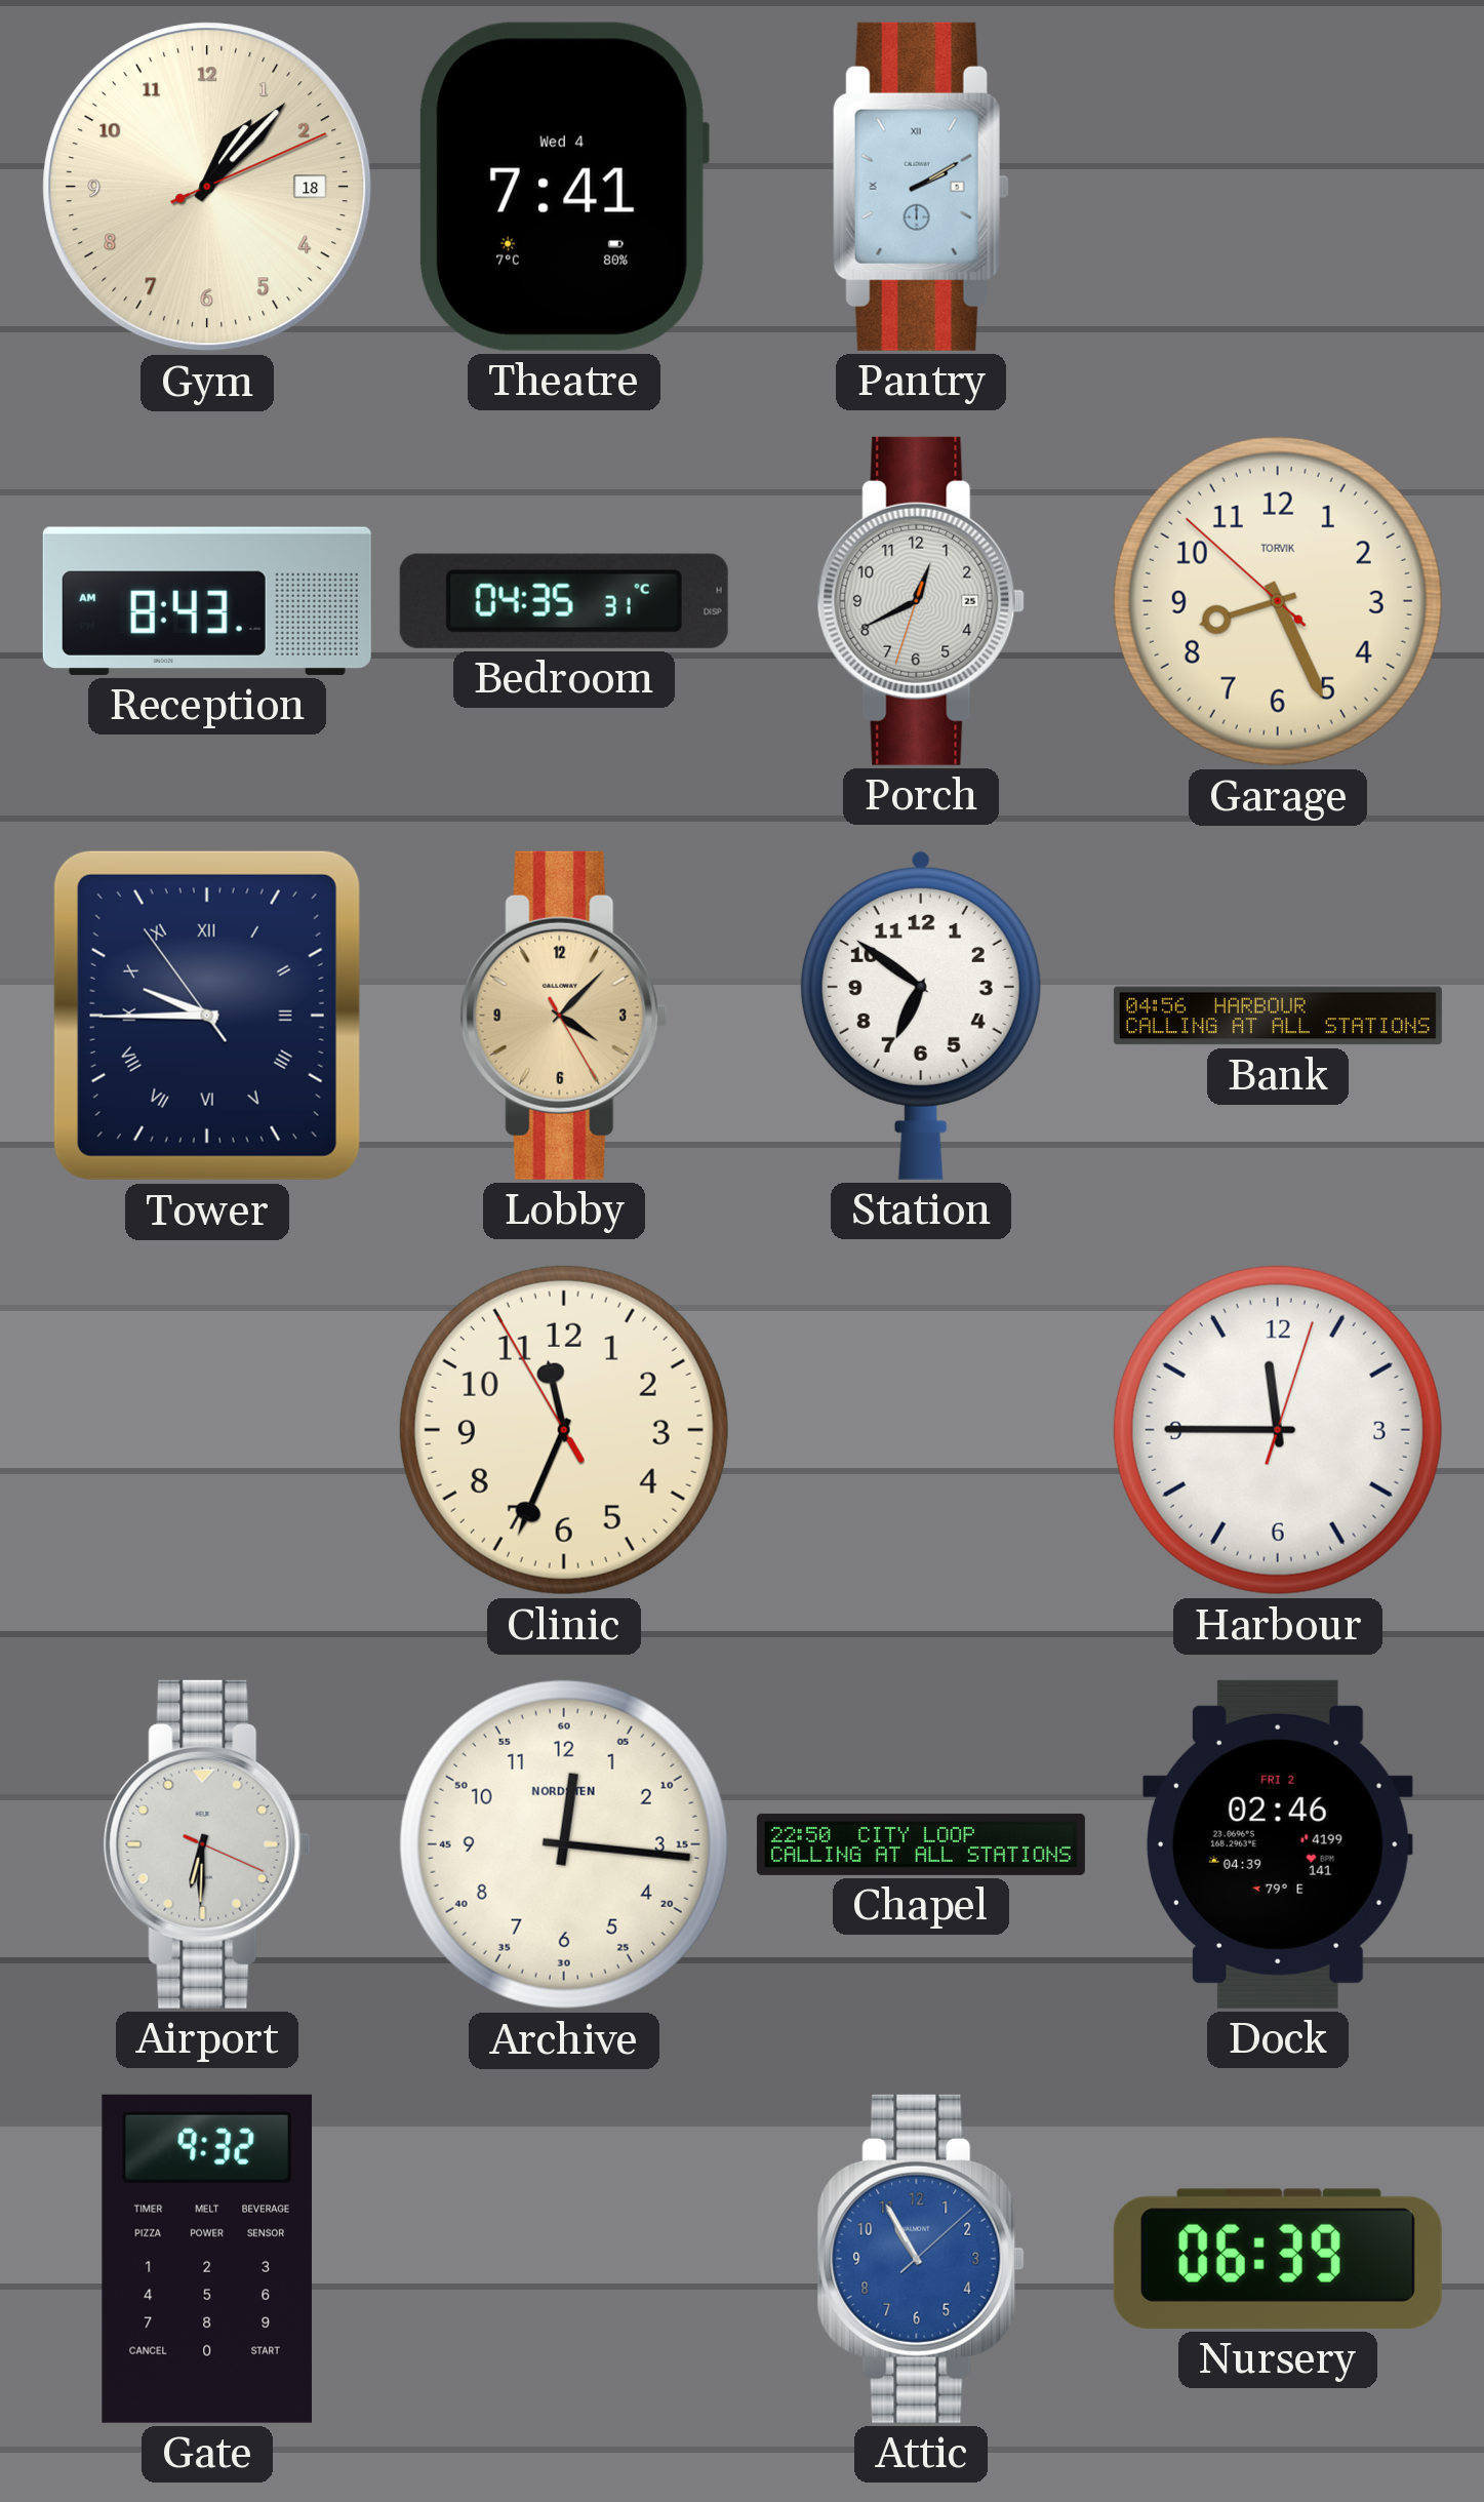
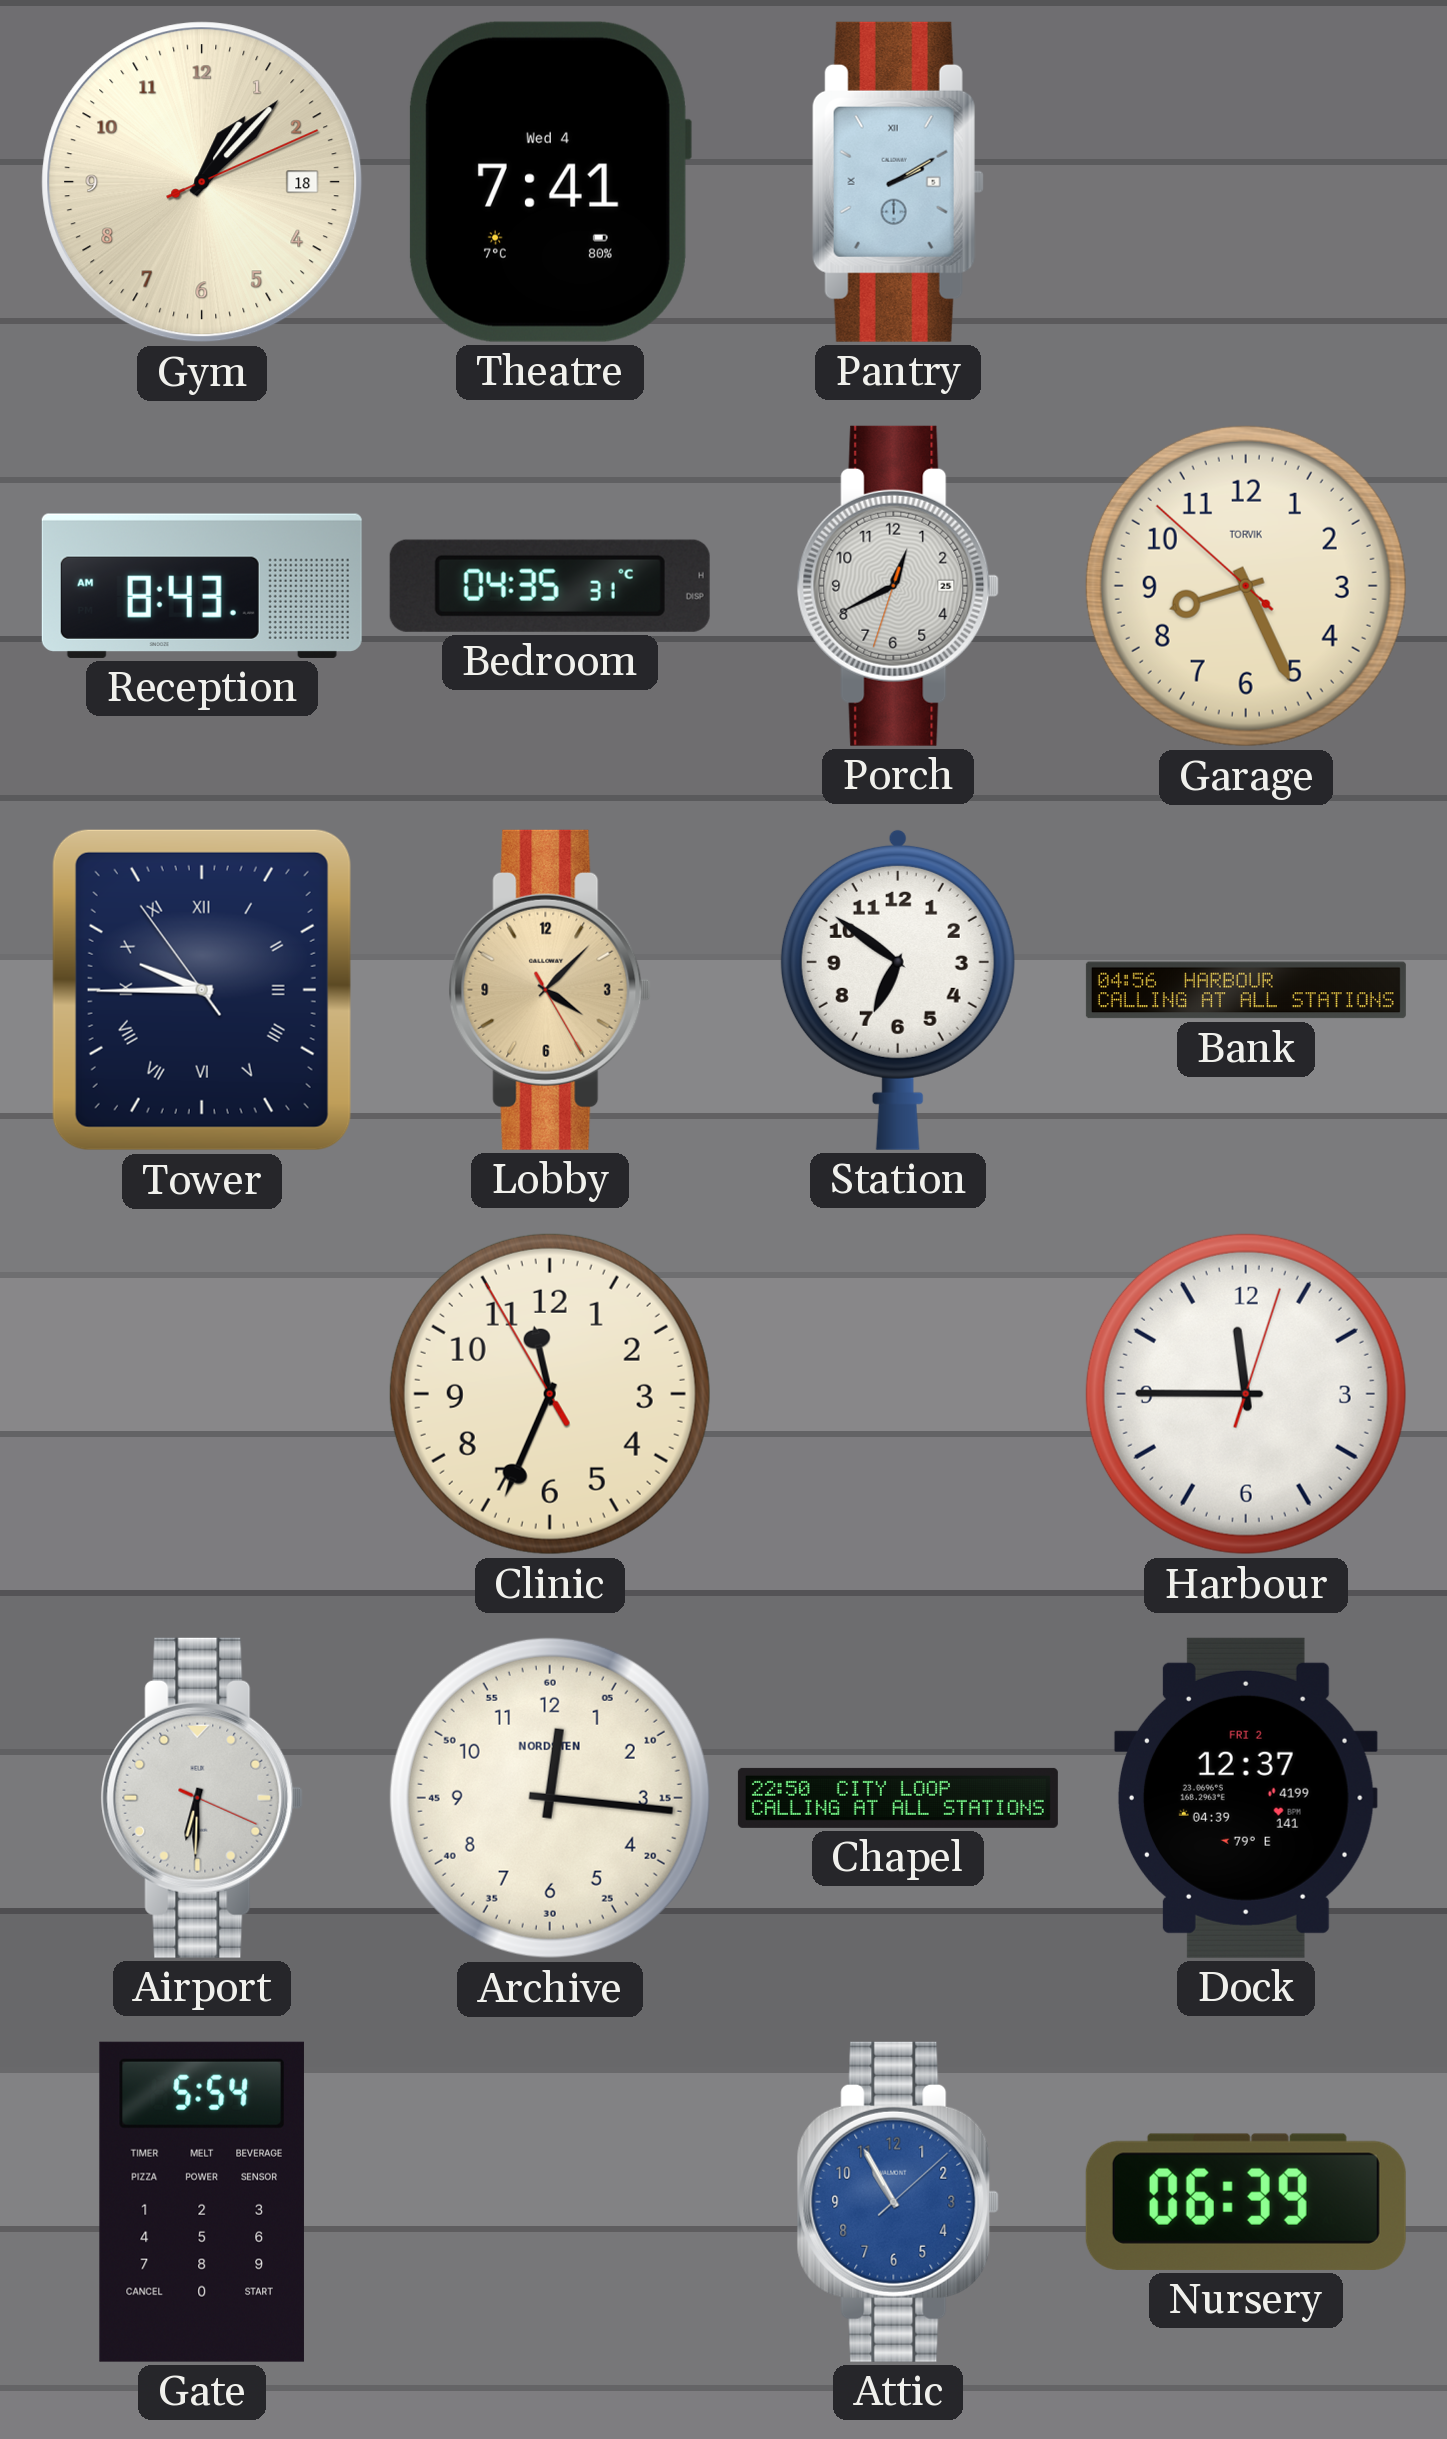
Dock: 02:46 -> 12:37 (1246, 1798)
Gate: 9:32 -> 5:54 (202, 2202)
